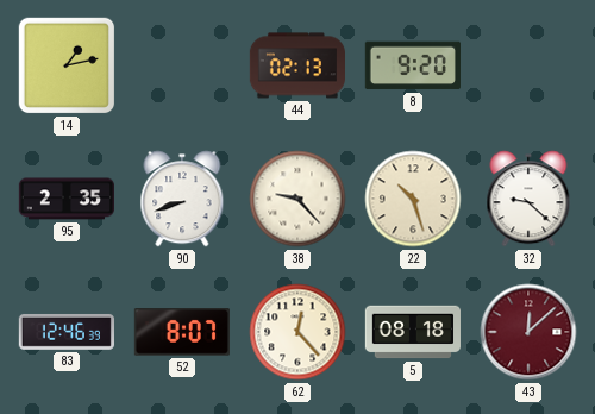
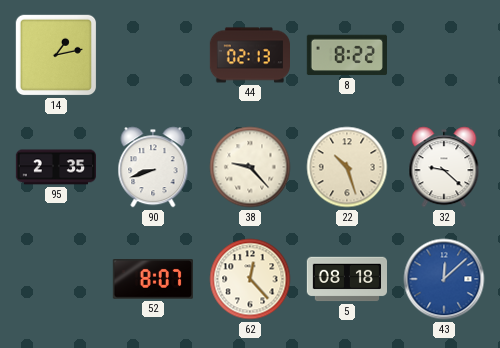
8: 9:20 -> 8:22 (346, 55)
83: 12:46 -> none (65, 332)
43 dial: burgundy -> blue (444, 279)
